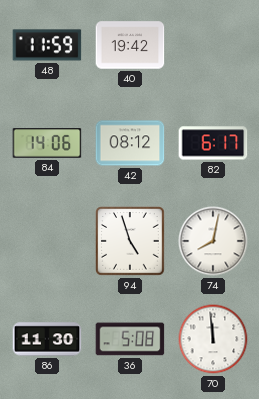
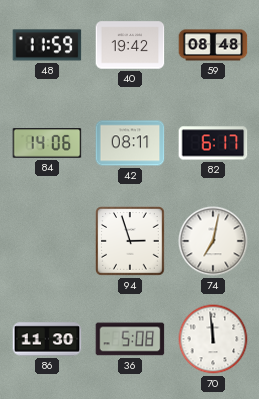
59: none -> 08:48 (213, 45)
42: 08:12 -> 08:11 (130, 143)
94: 4:57 -> 2:57 (131, 242)
74: 8:02 -> 7:02 (213, 241)
